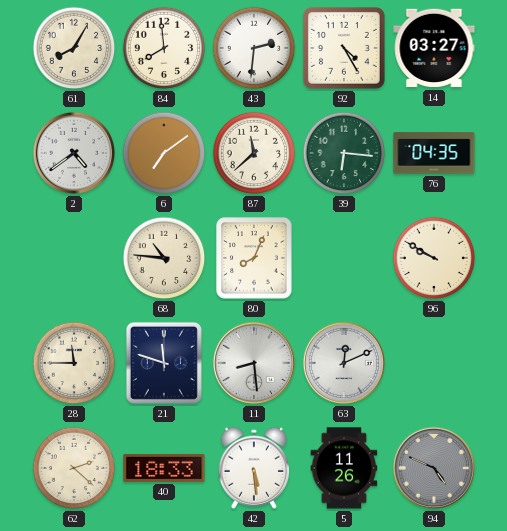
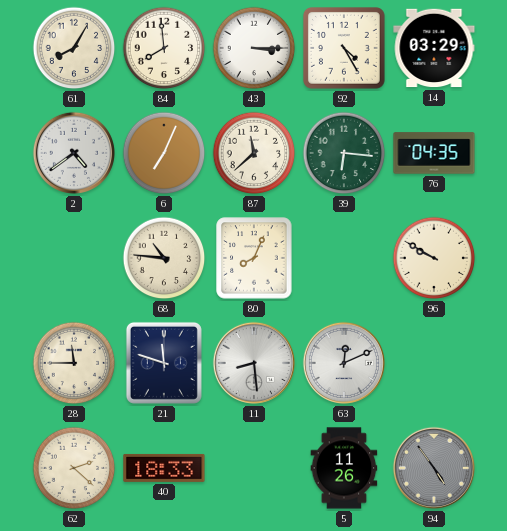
43: 2:31 -> 3:15 (254, 48)
14: 03:27 -> 03:29 (434, 48)
6: 7:09 -> 7:04 (164, 153)
42: 5:29 -> none (254, 468)
94: 4:49 -> 4:54 (434, 468)
